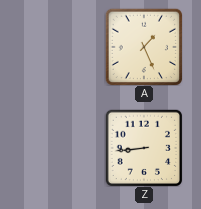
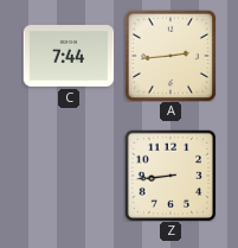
C: none -> 7:44 (69, 57)
A: 1:26 -> 2:44 (171, 56)
